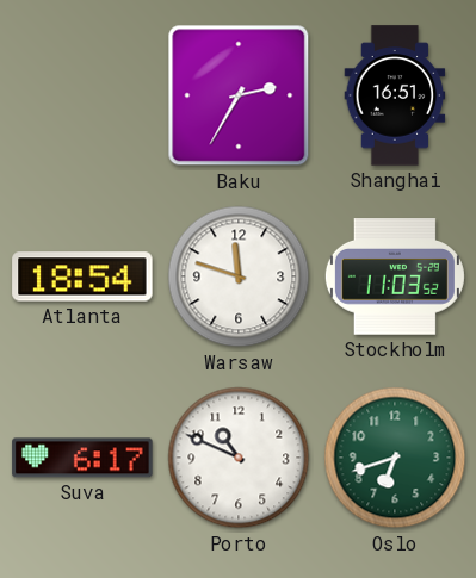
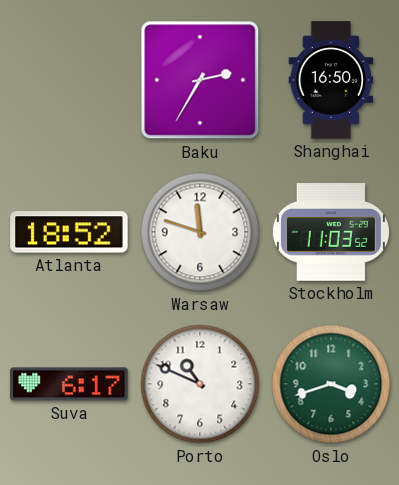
Shanghai: 16:51 -> 16:50 (331, 80)
Atlanta: 18:54 -> 18:52 (69, 232)
Oslo: 6:42 -> 3:42 (331, 384)
